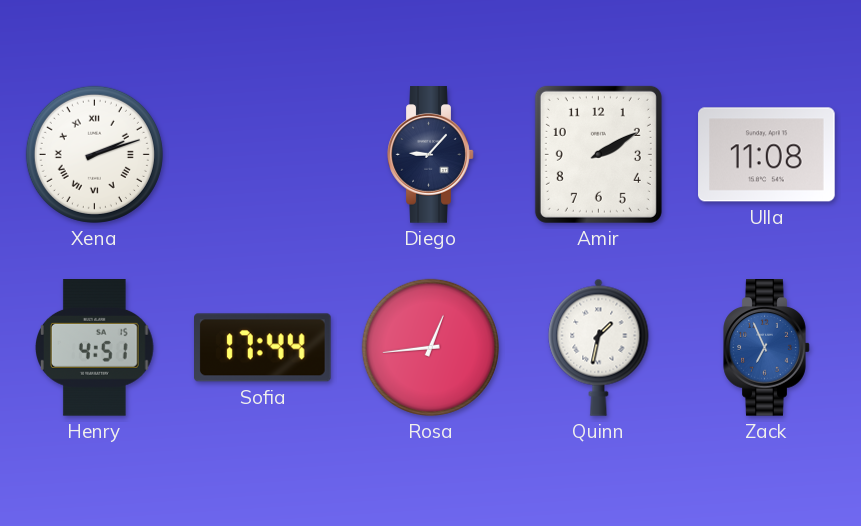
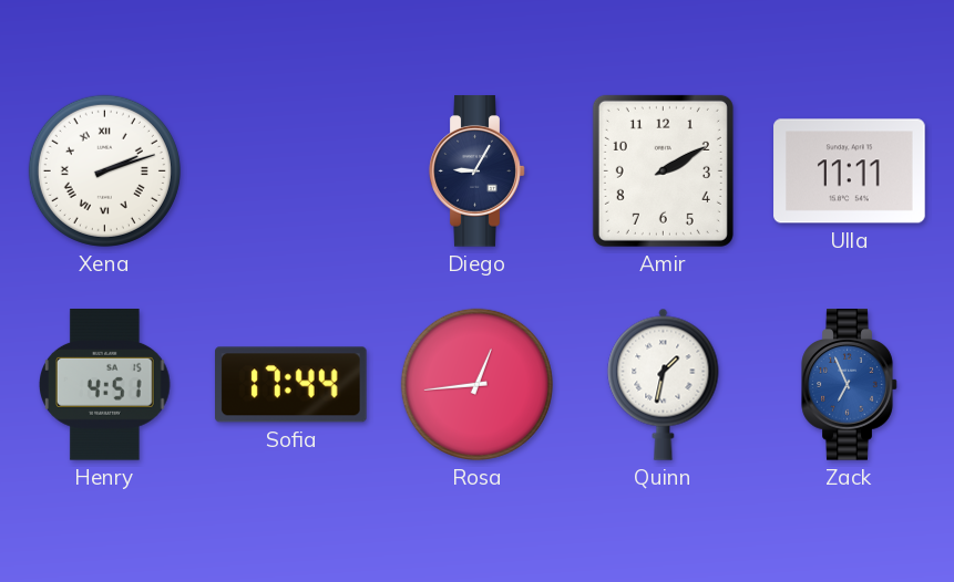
Diego: 9:07 -> 9:05 (478, 172)
Ulla: 11:08 -> 11:11 (850, 172)
